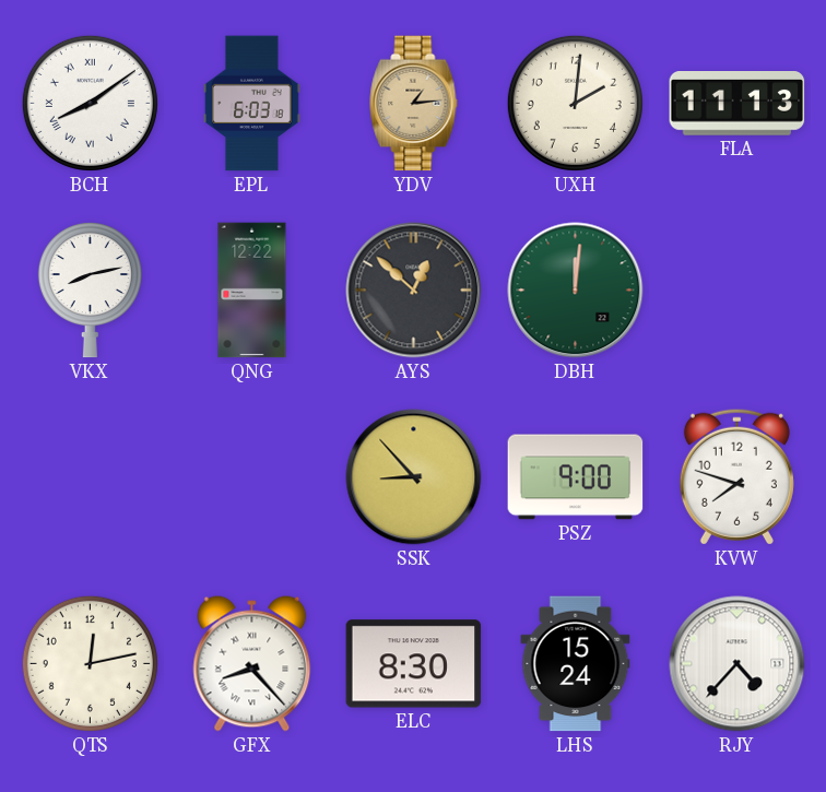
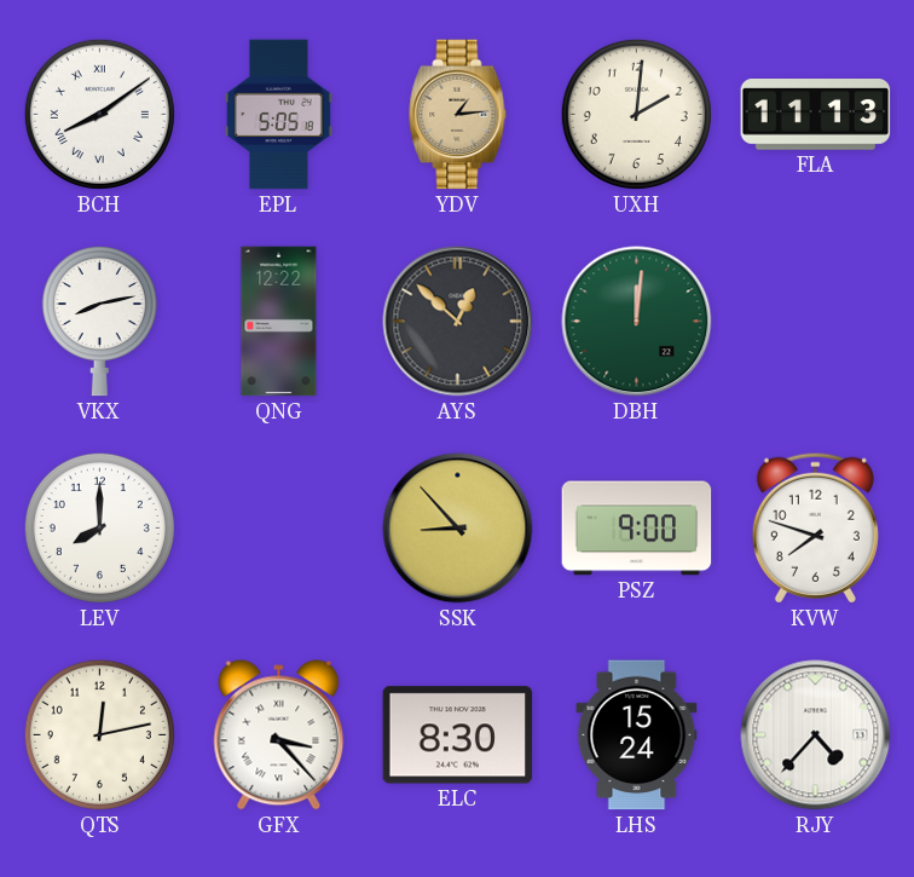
EPL: 6:03 -> 5:05 (278, 115)
LEV: none -> 8:00 (99, 527)
GFX: 8:23 -> 3:23 (279, 735)
